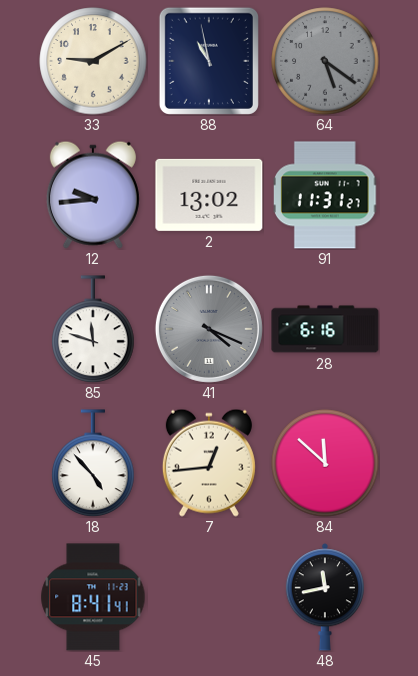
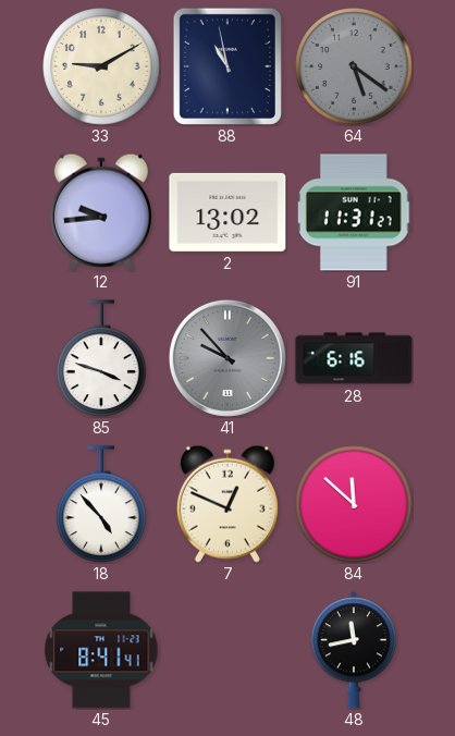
85: 11:48 -> 3:48 (101, 358)
41: 4:19 -> 9:53 (228, 358)
7: 12:44 -> 12:49 (228, 504)
